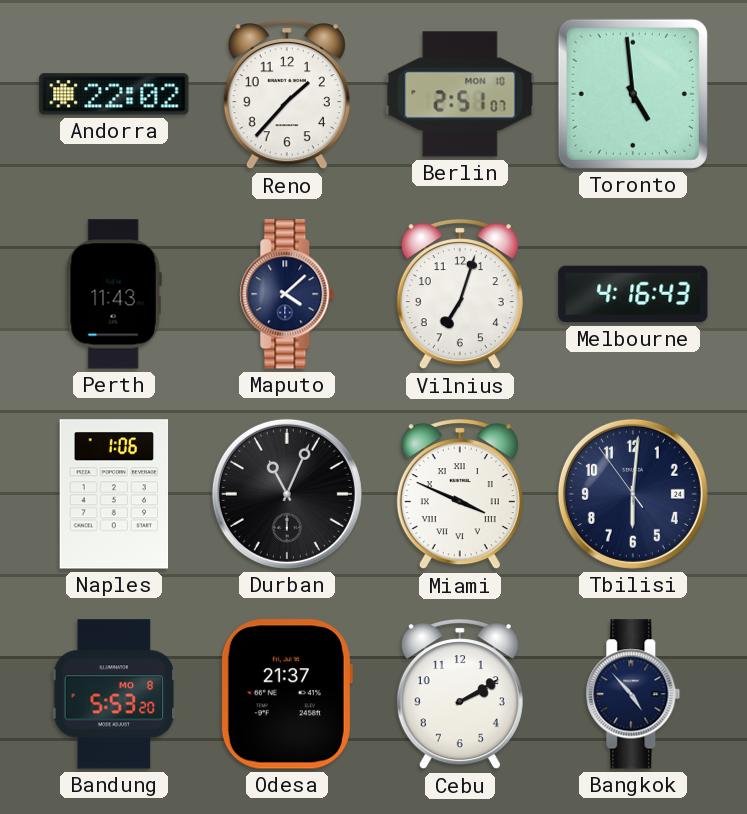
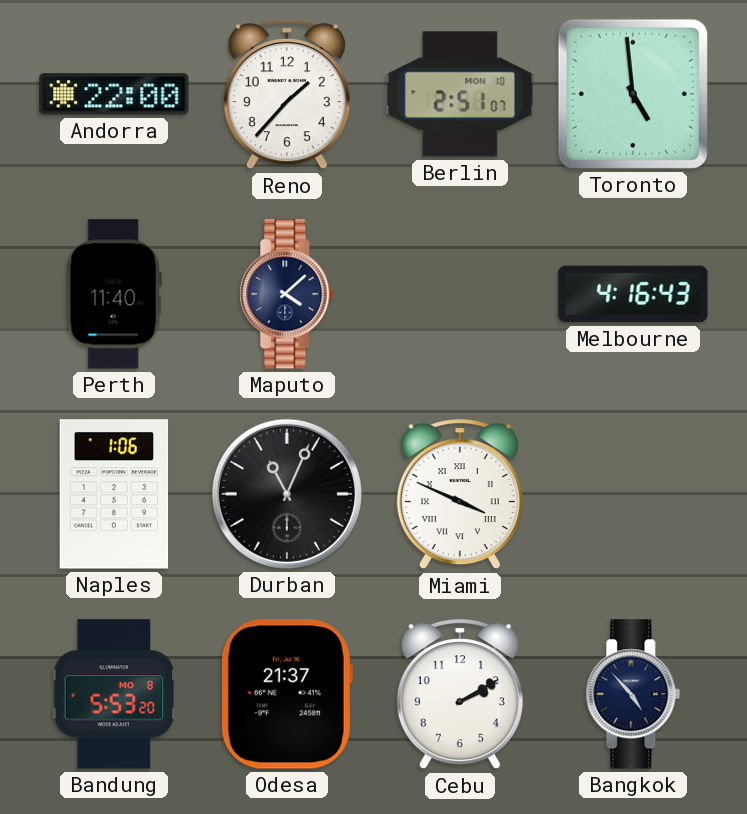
Andorra: 22:02 -> 22:00 (114, 94)
Perth: 11:43 -> 11:40 (114, 294)
Vilnius: 7:03 -> none (460, 295)
Tbilisi: 6:00 -> none (633, 494)
